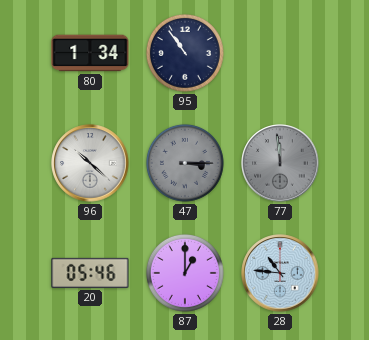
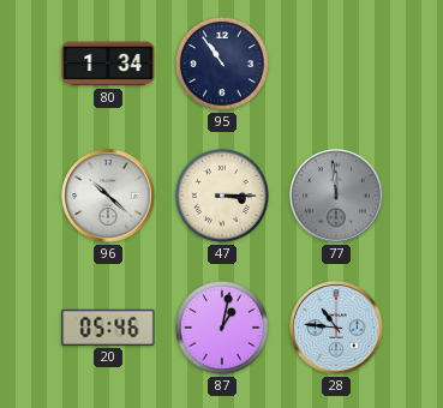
47 dial: grey -> cream (222, 196)
87: 1:00 -> 1:02 (222, 328)
